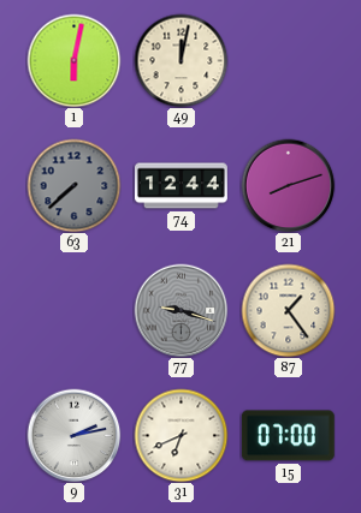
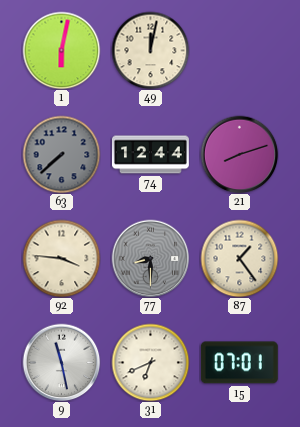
92: none -> 3:46 (61, 258)
77: 9:18 -> 8:30 (150, 258)
9: 2:13 -> 11:28 (61, 362)
15: 07:00 -> 07:01 (239, 363)
